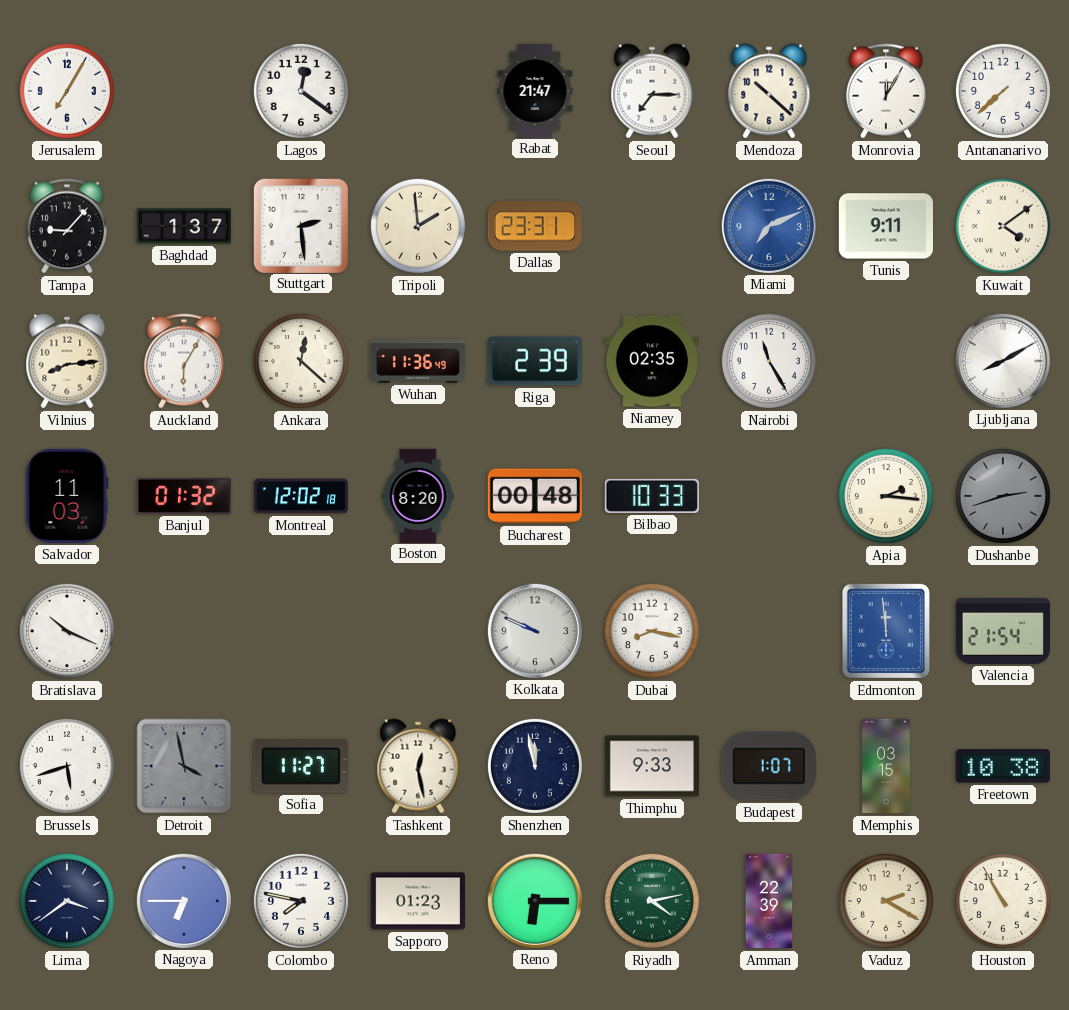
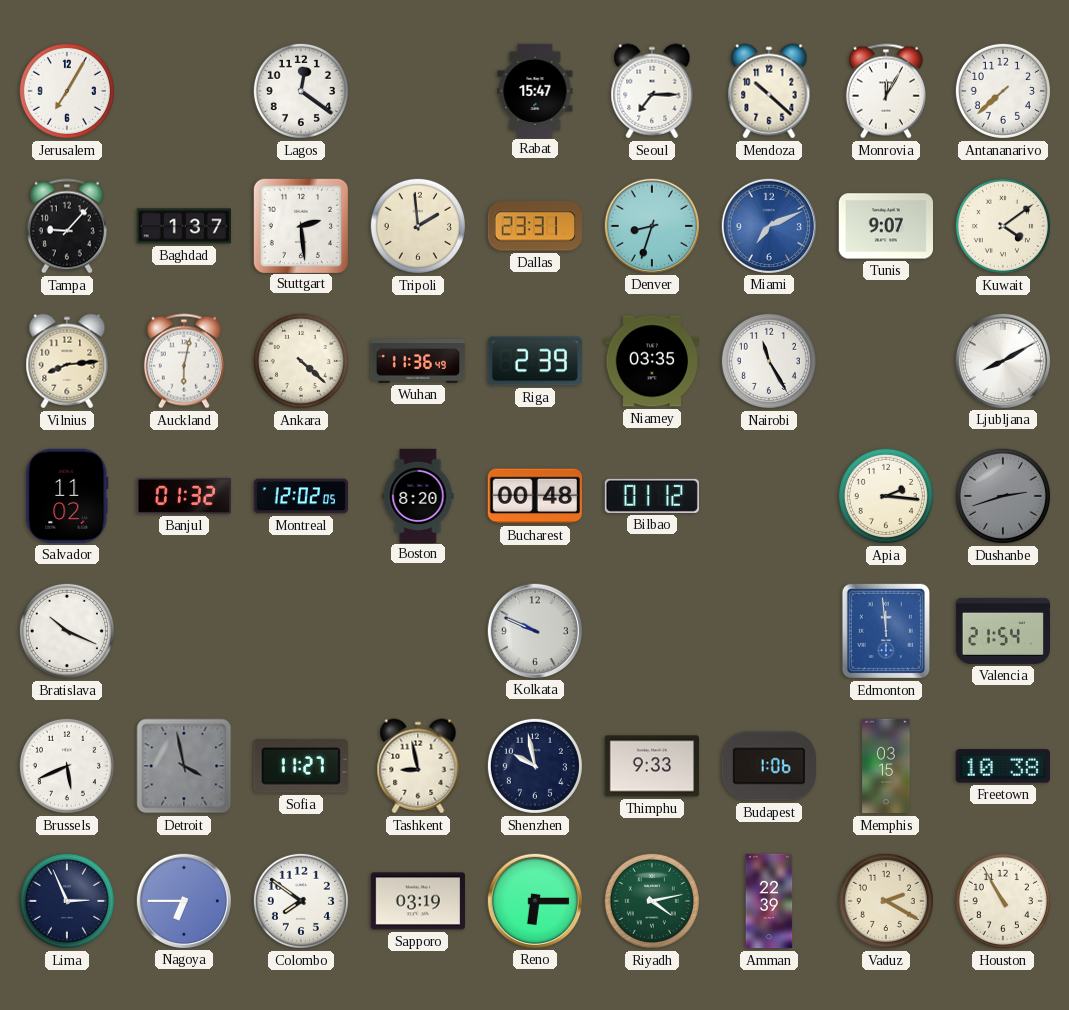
Rabat: 21:47 -> 15:47 (535, 90)
Denver: none -> 8:33 (651, 225)
Tunis: 9:11 -> 9:07 (885, 226)
Auckland: 6:05 -> 6:02 (184, 361)
Ankara: 12:22 -> 4:22 (301, 361)
Niamey: 02:35 -> 03:35 (651, 361)
Salvador: 11:03 -> 11:02 (67, 496)
Montreal: 12:02:18 -> 12:02:05 (300, 496)
Bilbao: 10:33 -> 01:12 (651, 496)
Dubai: 8:17 -> none (652, 631)
Brussels: 5:42 -> 5:41 (67, 766)
Tashkent: 12:28 -> 8:58 (418, 766)
Shenzhen: 11:58 -> 9:58 (535, 766)
Budapest: 1:07 -> 1:06 (769, 766)
Lima: 3:39 -> 2:56 (67, 901)
Colombo: 7:47 -> 7:51 (301, 901)
Sapporo: 01:23 -> 03:19 (417, 901)
